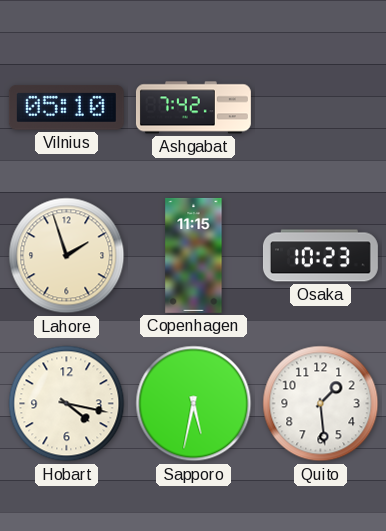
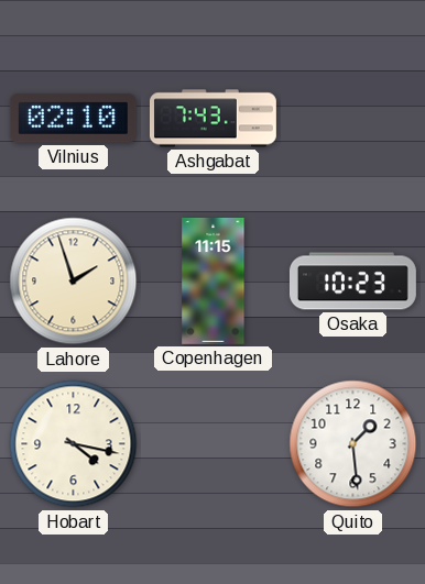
Vilnius: 05:10 -> 02:10 (73, 119)
Ashgabat: 7:42 -> 7:43 (212, 119)
Sapporo: 5:32 -> none (194, 404)
